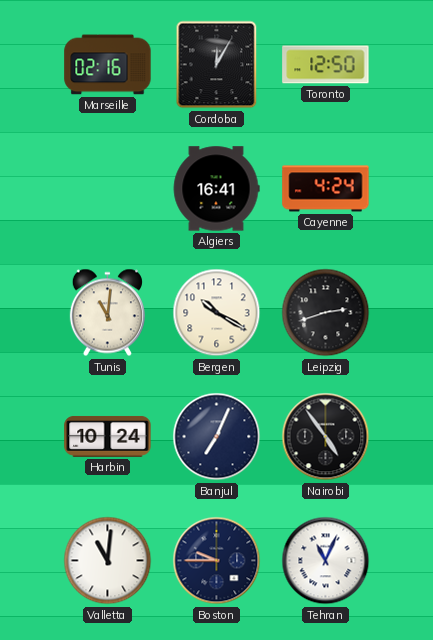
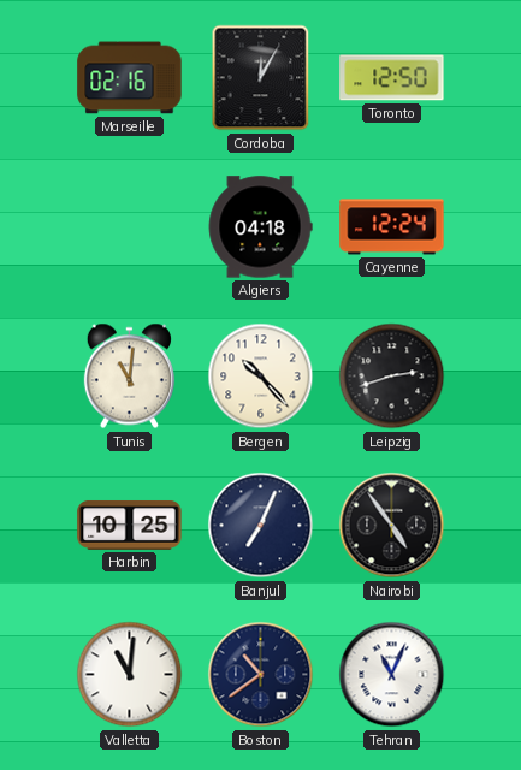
Algiers: 16:41 -> 04:18 (260, 227)
Cayenne: 4:24 -> 12:24 (392, 227)
Bergen: 10:20 -> 10:23 (261, 377)
Harbin: 10:24 -> 10:25 (130, 525)
Boston: 9:45 -> 10:39 (261, 675)
